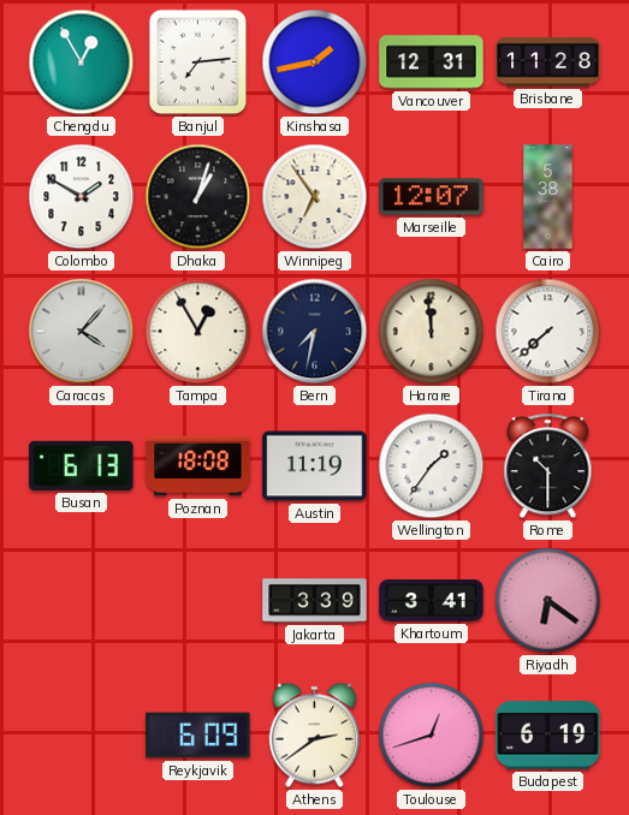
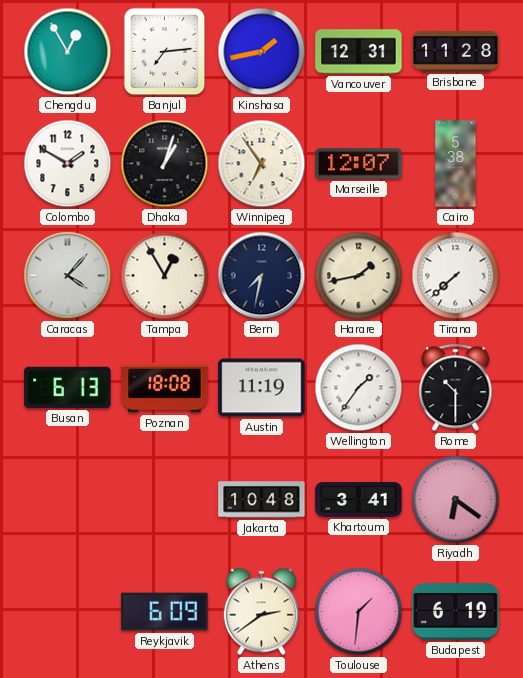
Harare: 11:59 -> 1:43 (359, 276)
Jakarta: 3:39 -> 10:48 (262, 500)
Toulouse: 12:42 -> 1:31 (359, 612)
